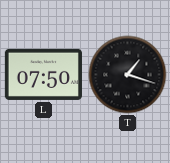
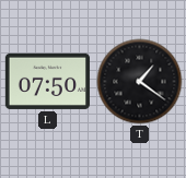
T: 1:18 -> 1:21 (140, 82)
